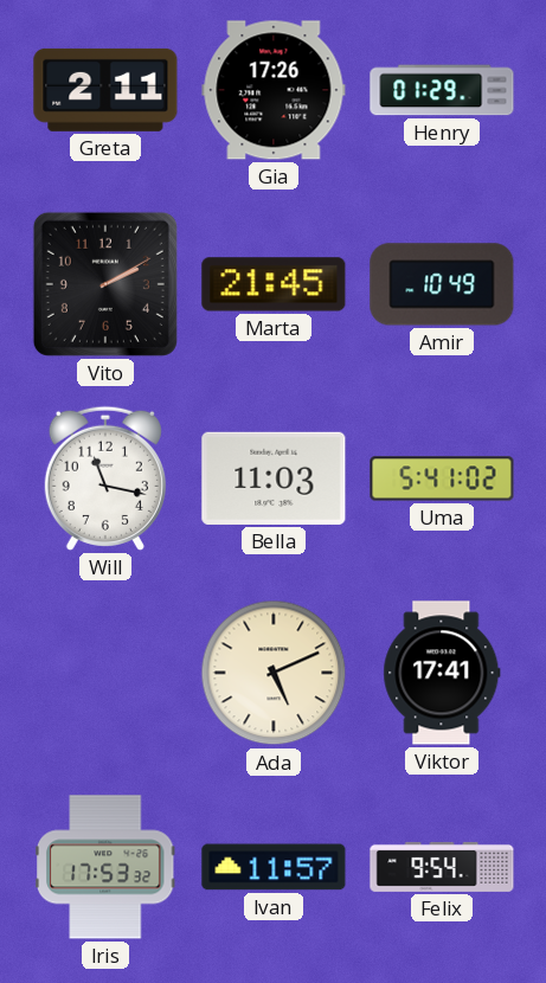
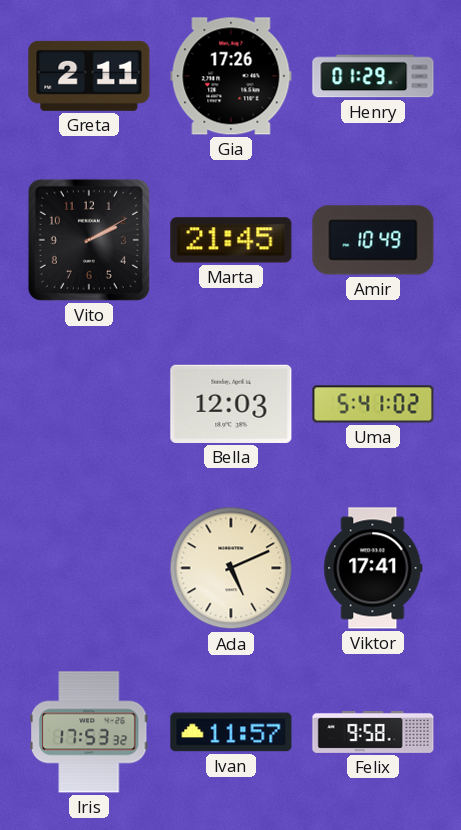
Will: 11:17 -> none (105, 478)
Bella: 11:03 -> 12:03 (231, 404)
Felix: 9:54 -> 9:58 (373, 732)
